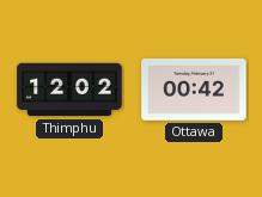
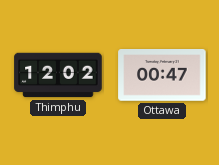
Ottawa: 00:42 -> 00:47 (162, 76)
